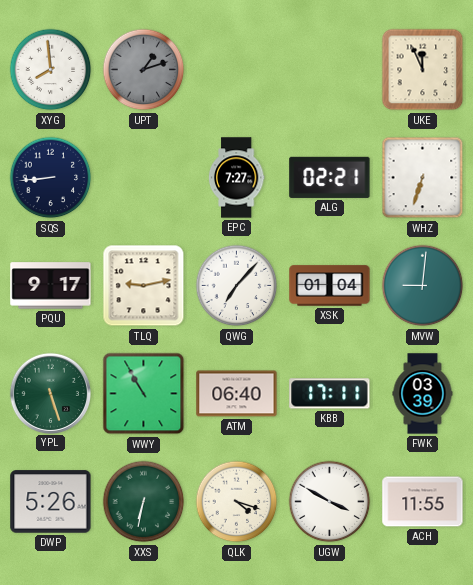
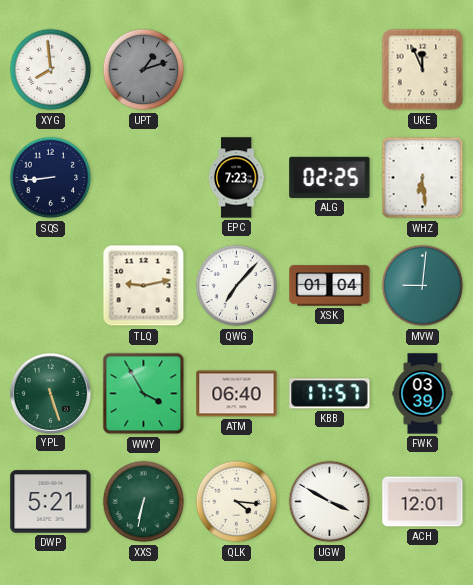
EPC: 7:27 -> 7:23 (236, 178)
ALG: 02:21 -> 02:25 (330, 177)
WHZ: 6:33 -> 6:29 (423, 178)
PQU: 9:17 -> none (51, 286)
WWY: 10:55 -> 3:55 (144, 394)
KBB: 17:11 -> 17:57 (330, 394)
DWP: 5:26 -> 5:21 (51, 502)
QLK: 4:18 -> 4:16 (237, 502)
ACH: 11:55 -> 12:01 (423, 502)
